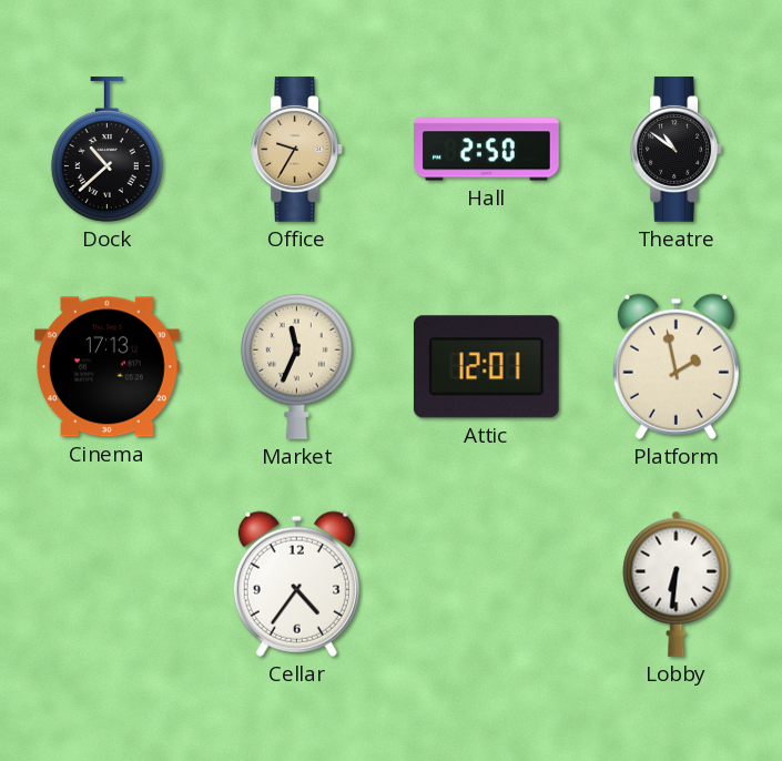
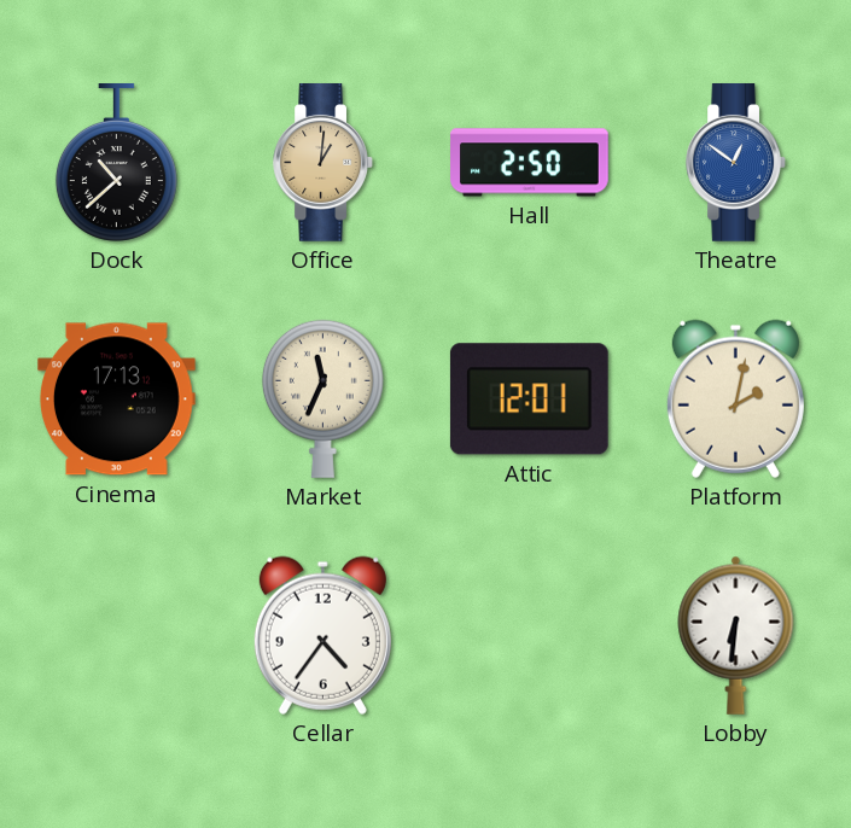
Office: 9:35 -> 1:01 (322, 163)
Theatre: 10:51 -> 12:51 (735, 163)
Theatre dial: black -> blue (735, 163)
Platform: 1:58 -> 2:02 (735, 398)
